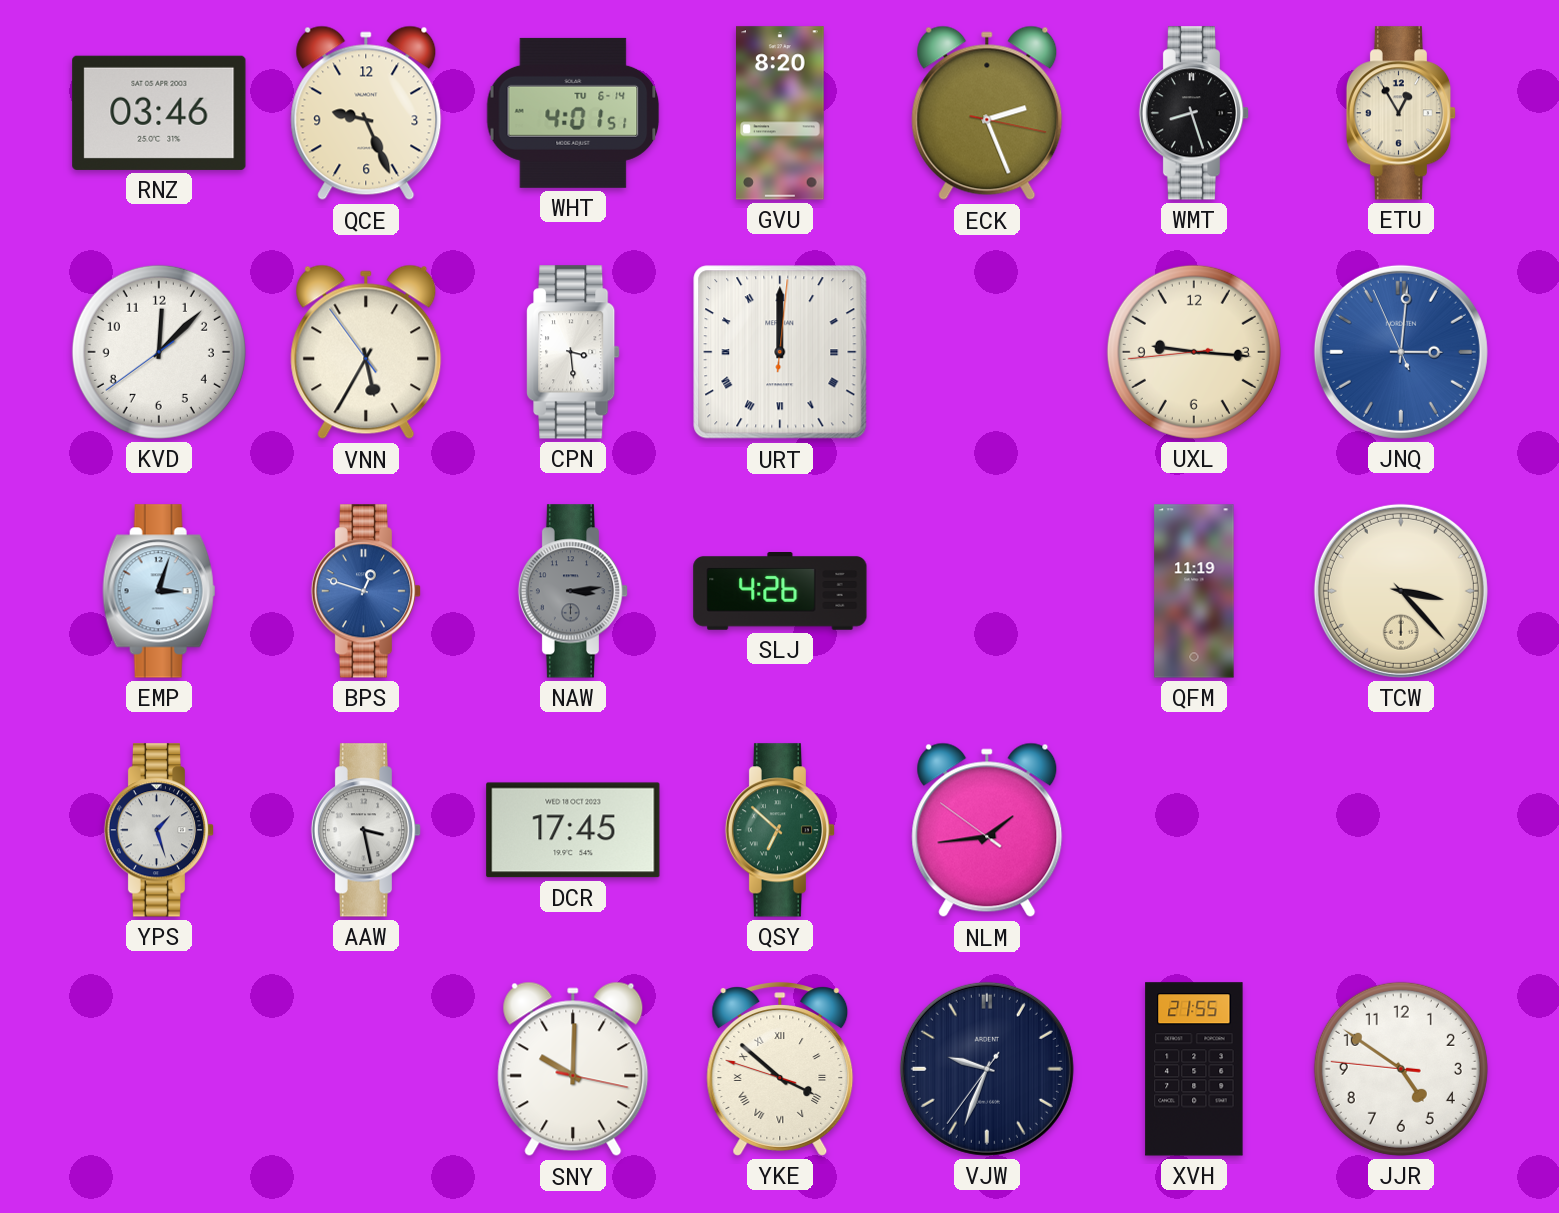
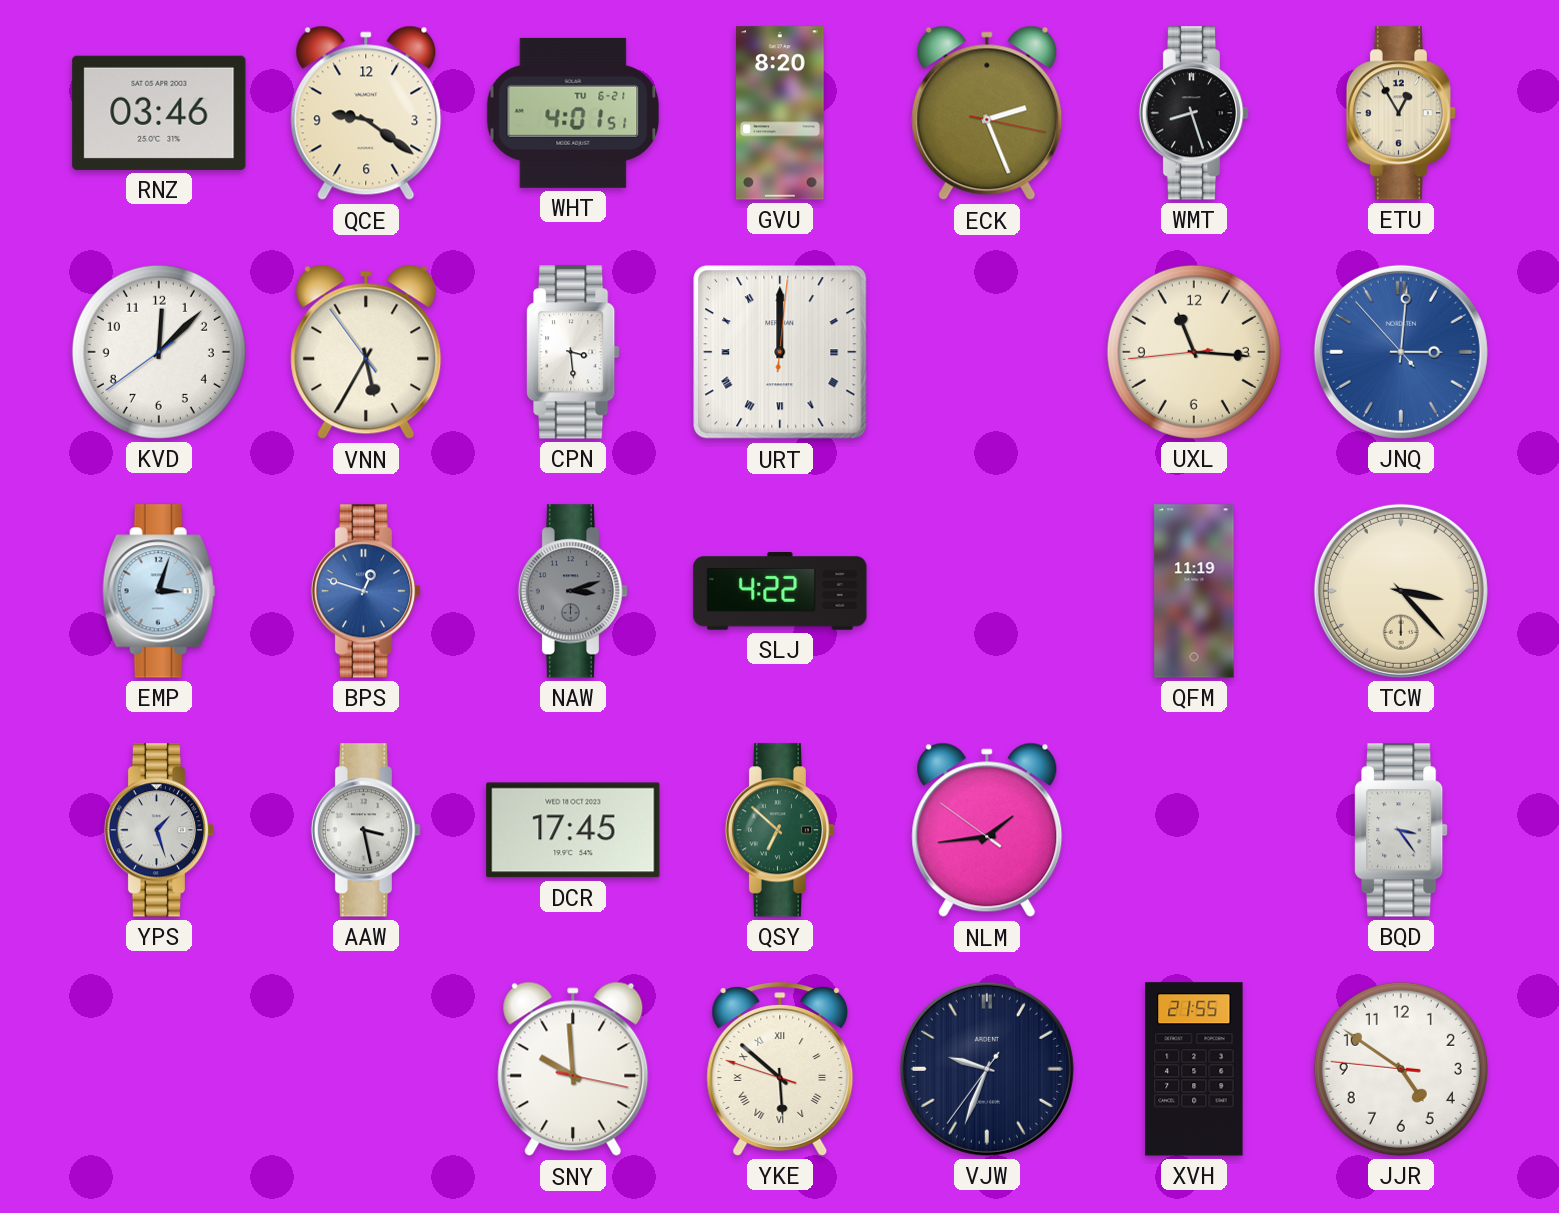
QCE: 9:26 -> 9:21 (366, 113)
WHT date: TU 6-14 -> TU 6-21 (573, 113)
UXL: 9:15 -> 11:15 (1194, 352)
JNQ: 3:00:56 -> 3:00:53 (1401, 352)
NAW: 3:14 -> 3:12 (573, 591)
SLJ: 4:26 -> 4:22 (780, 592)
BQD: none -> 3:24 (1401, 830)
SNY: 10:00 -> 9:59 (573, 1069)
YKE: 3:51 -> 5:51 (780, 1069)
